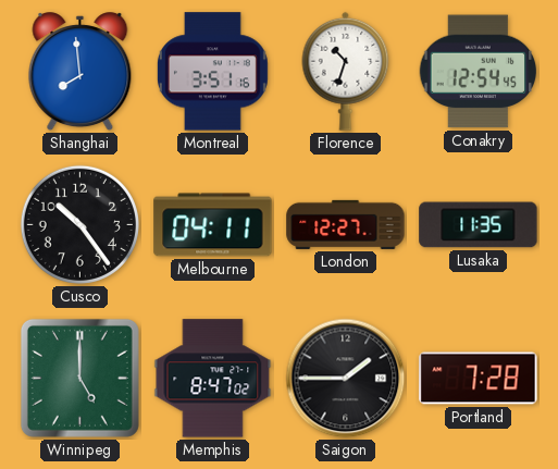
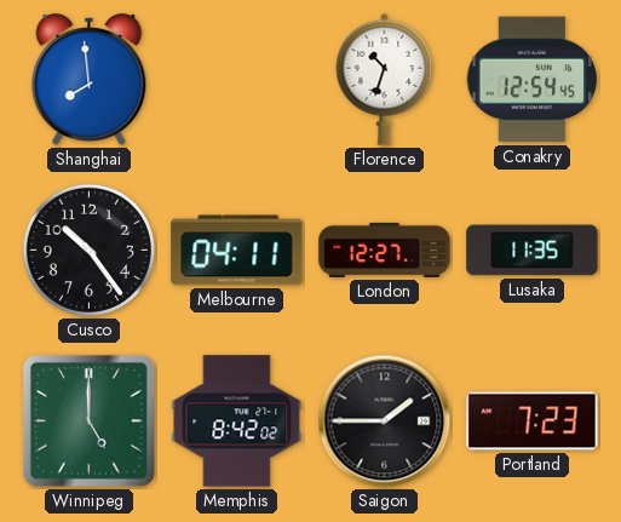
Montreal: 3:51 -> none (212, 72)
Memphis: 8:47 -> 8:42 (237, 421)
Portland: 7:28 -> 7:23 (533, 421)
